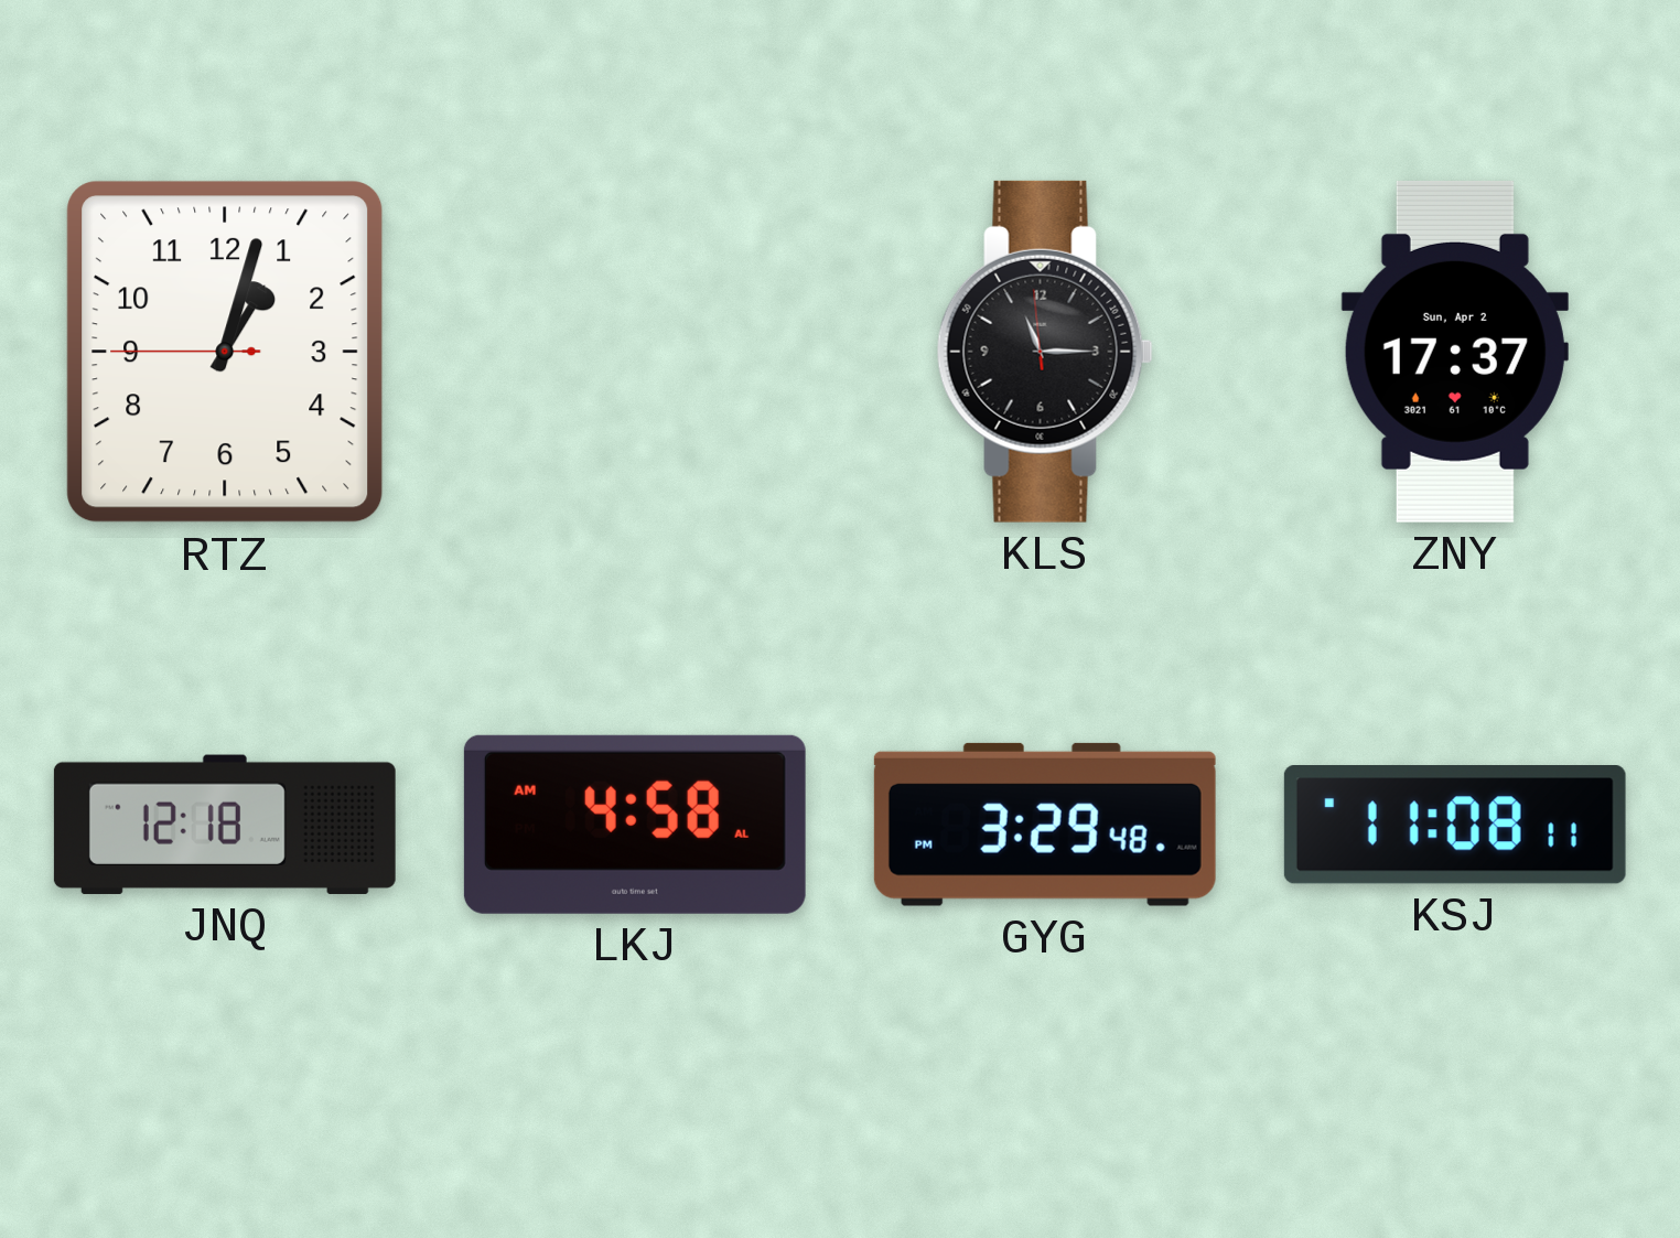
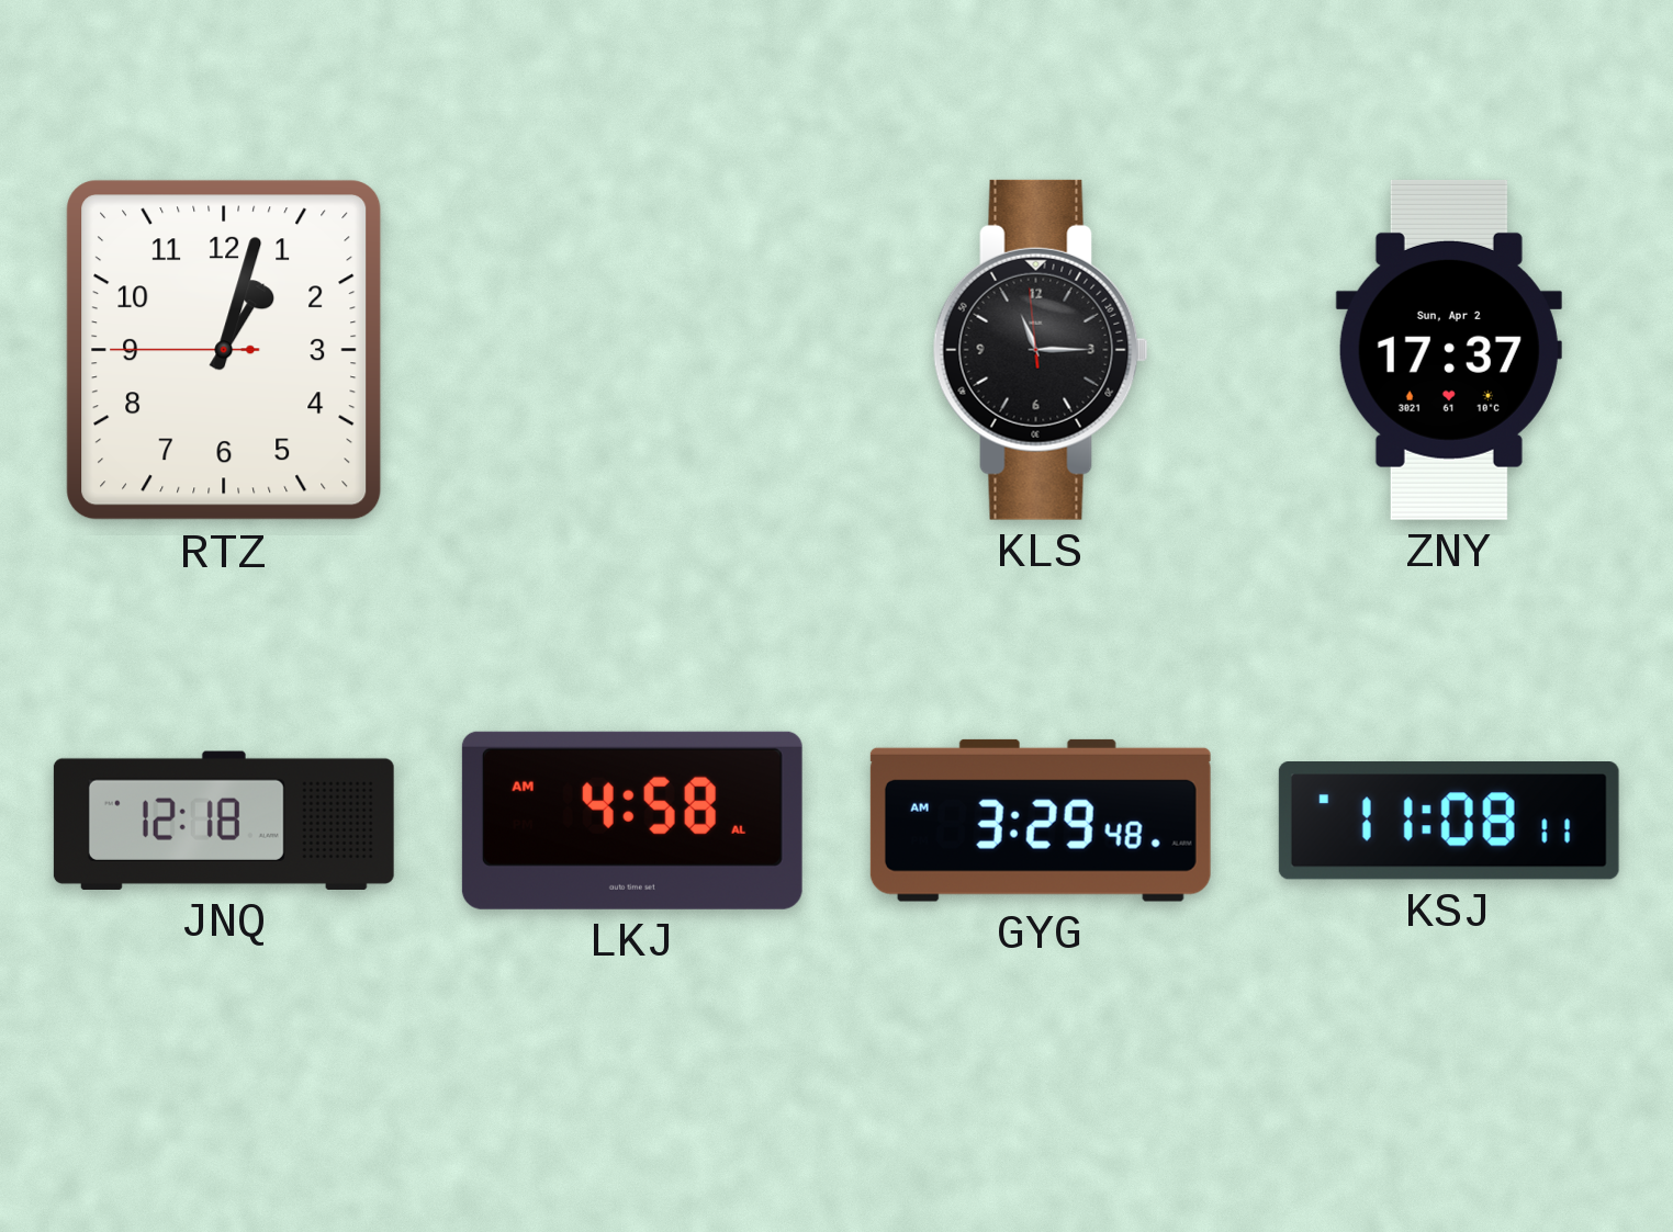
GYG: 3:29:48 PM -> 3:29:48 AM (1041, 821)
